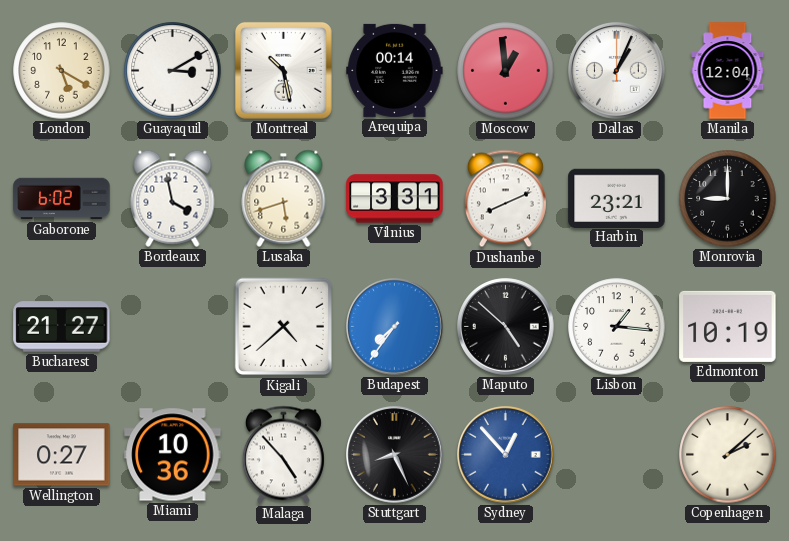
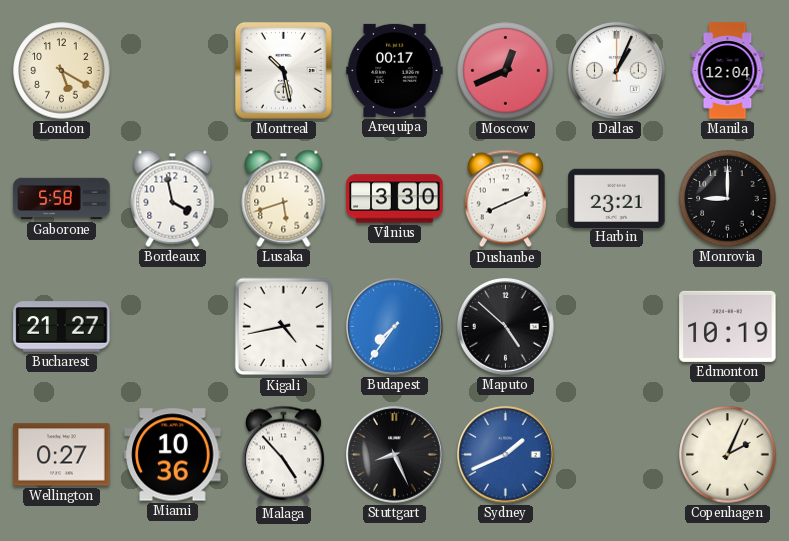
Guayaquil: 3:10 -> none (173, 71)
Arequipa: 00:14 -> 00:17 (395, 70)
Moscow: 12:59 -> 12:41 (506, 71)
Gaborone: 6:02 -> 5:58 (62, 199)
Vilnius: 3:31 -> 3:30 (395, 199)
Kigali: 4:38 -> 4:43 (284, 327)
Lisbon: 1:16 -> none (617, 327)
Sydney: 12:53 -> 1:41 (506, 455)
Copenhagen: 2:08 -> 2:04 (728, 455)
